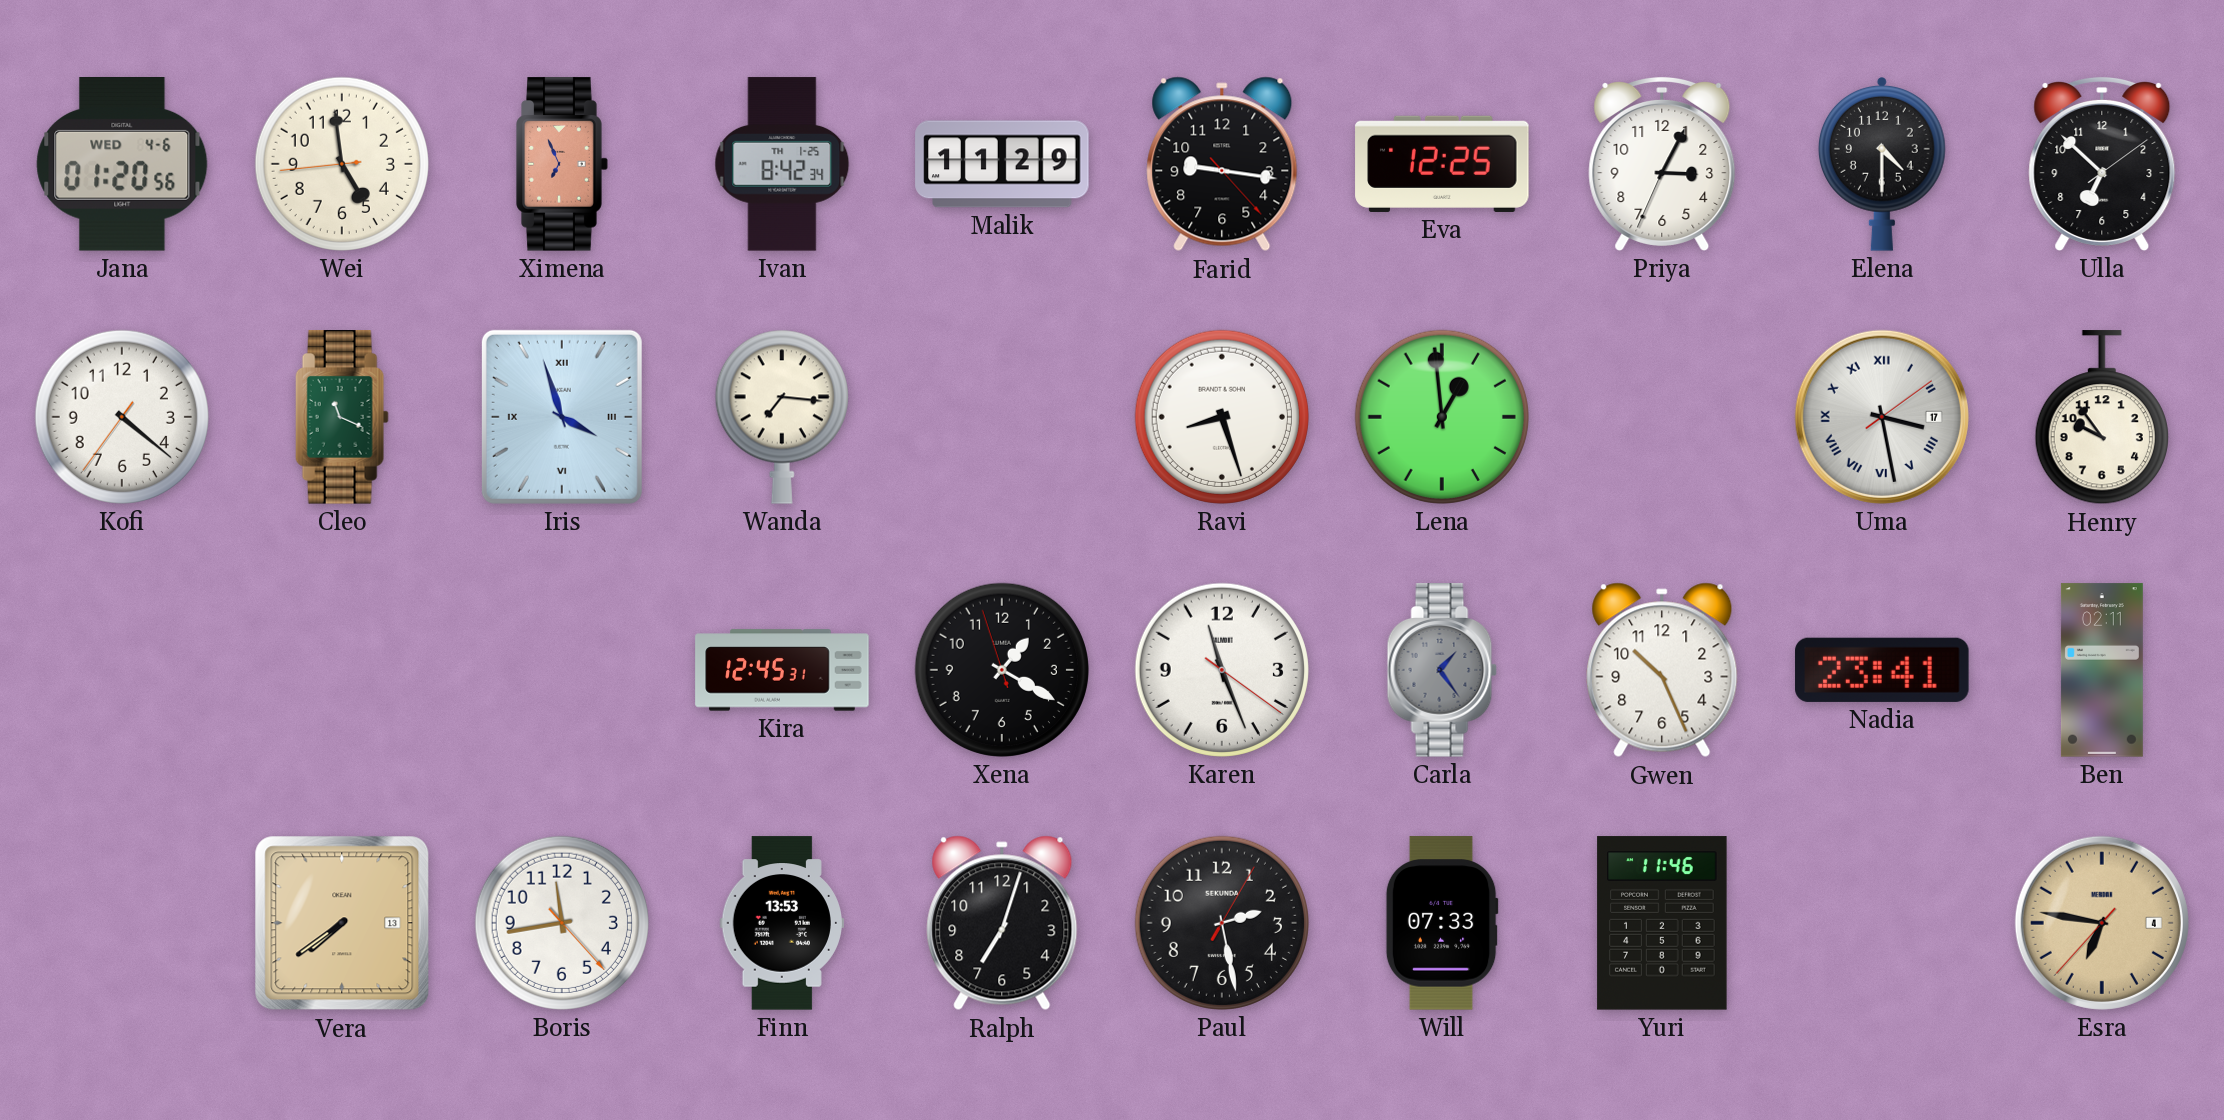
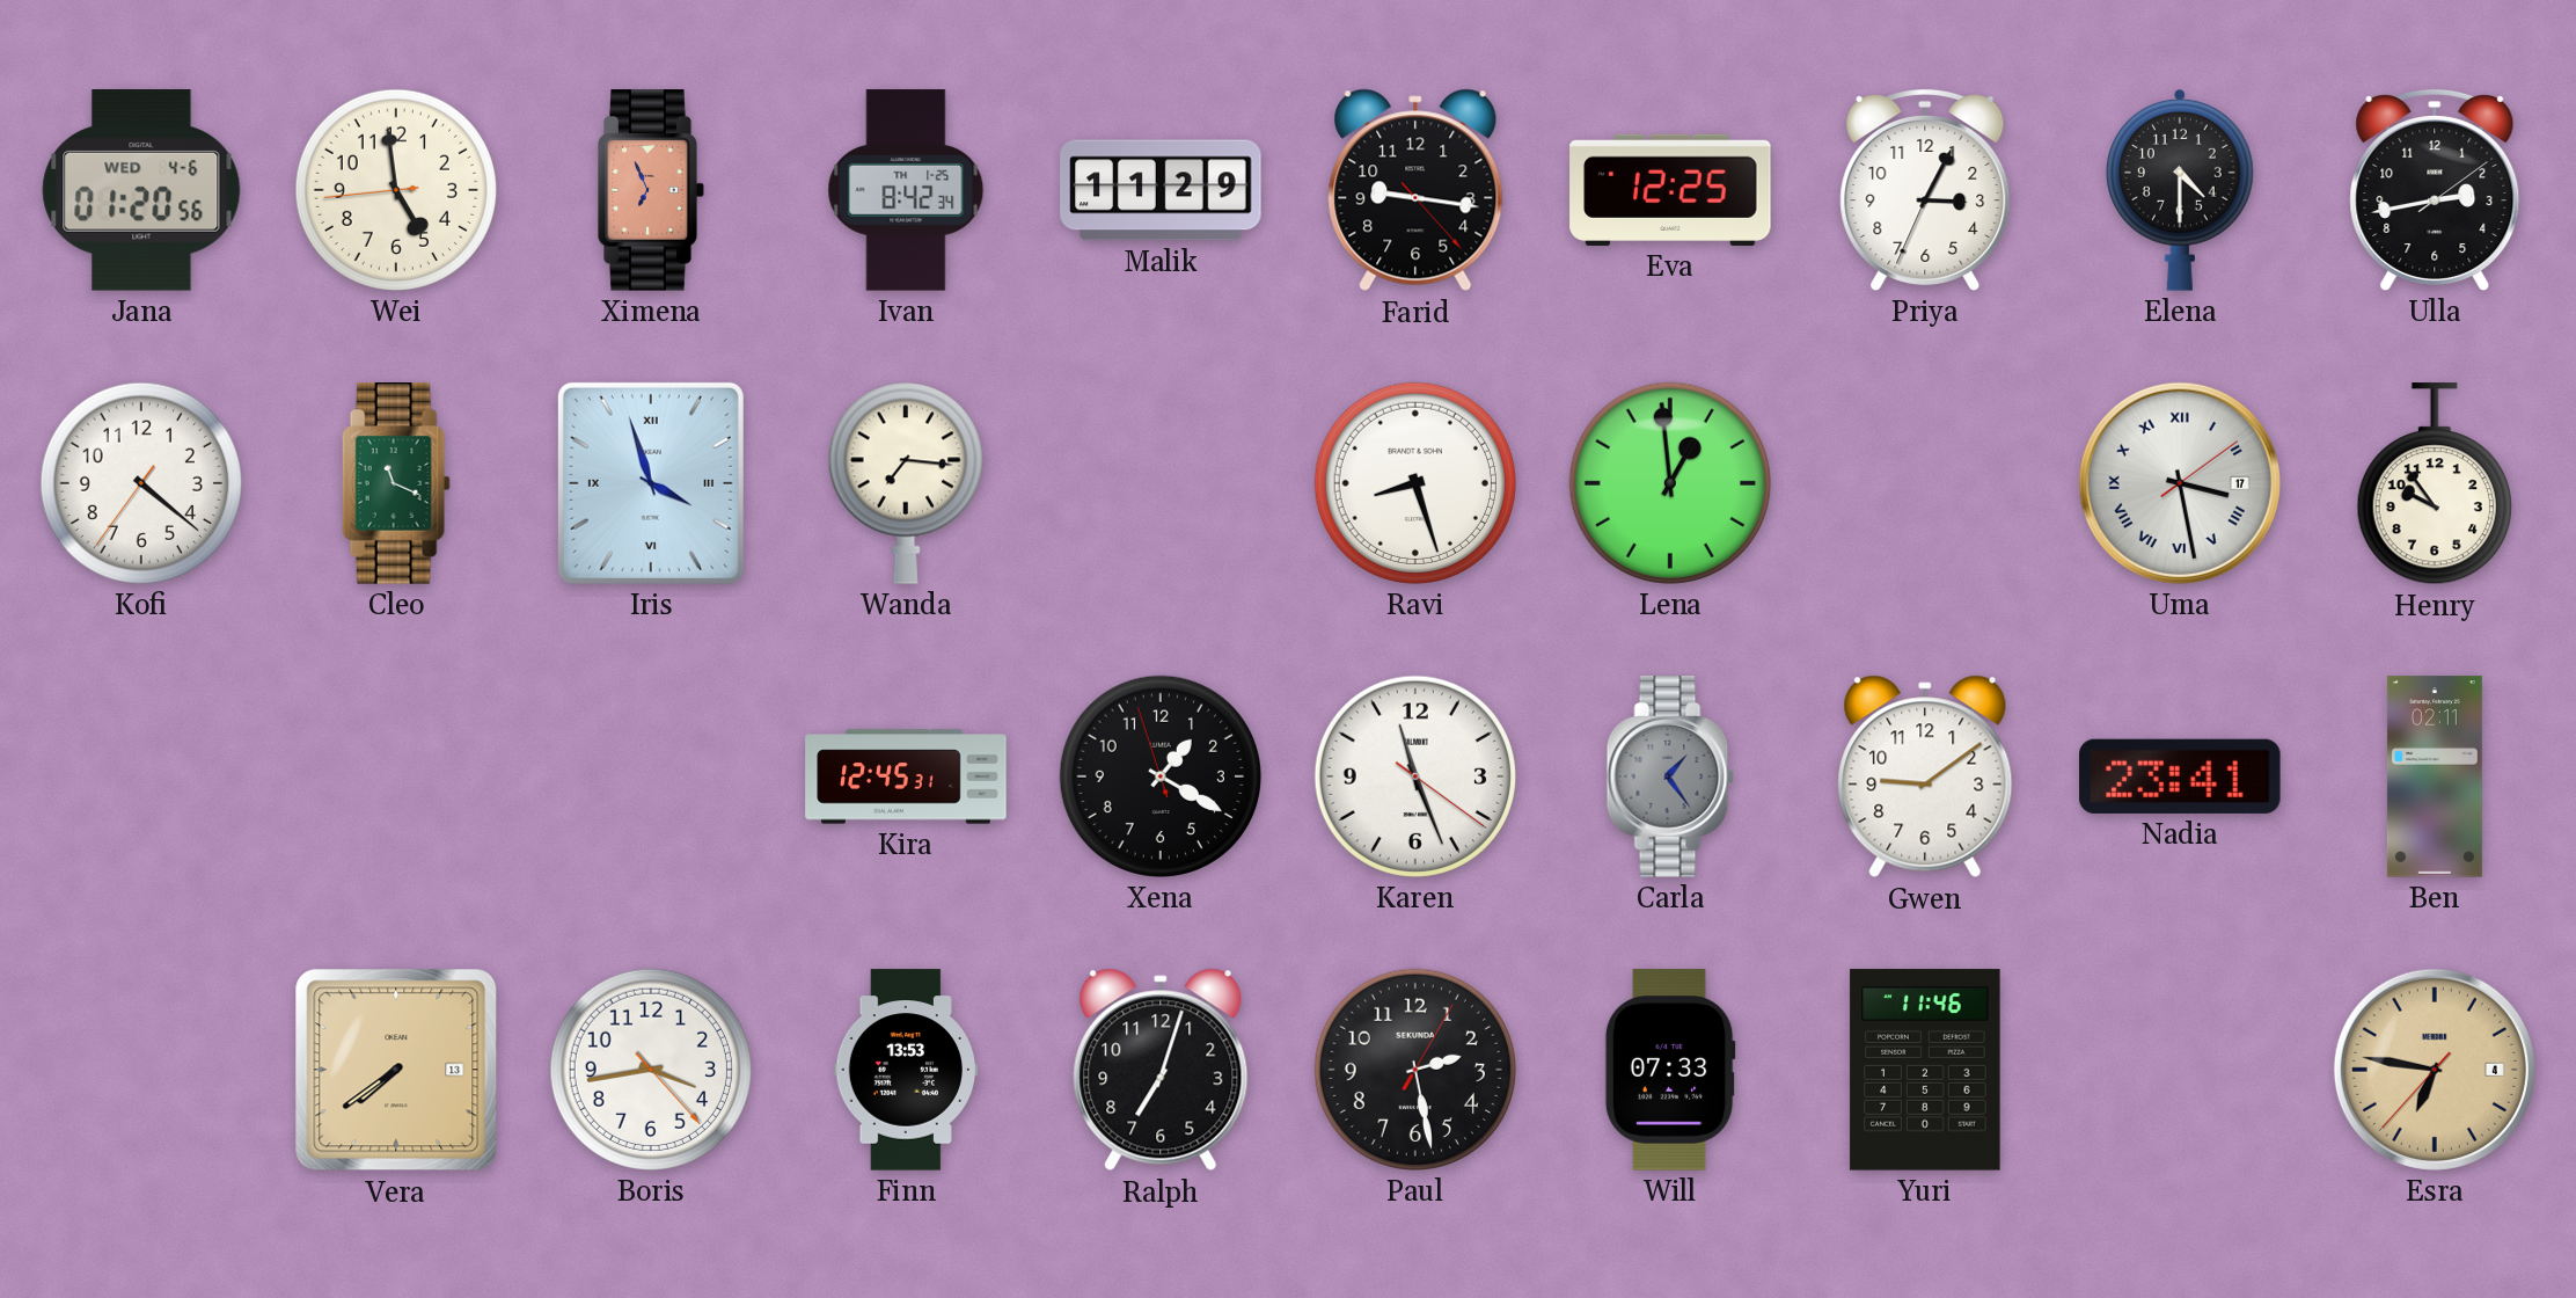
Ulla: 6:52 -> 2:43 (2435, 190)
Gwen: 10:26 -> 9:09 (1925, 776)
Boris: 11:43 -> 3:43 (651, 1070)
